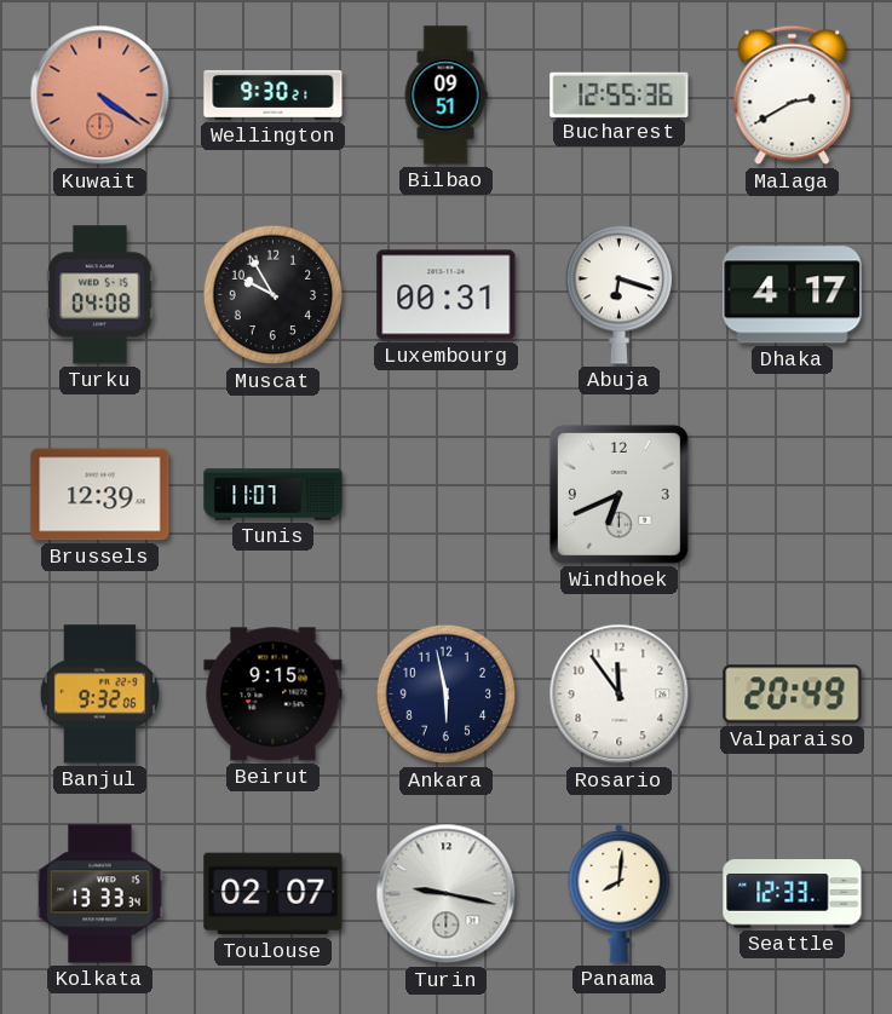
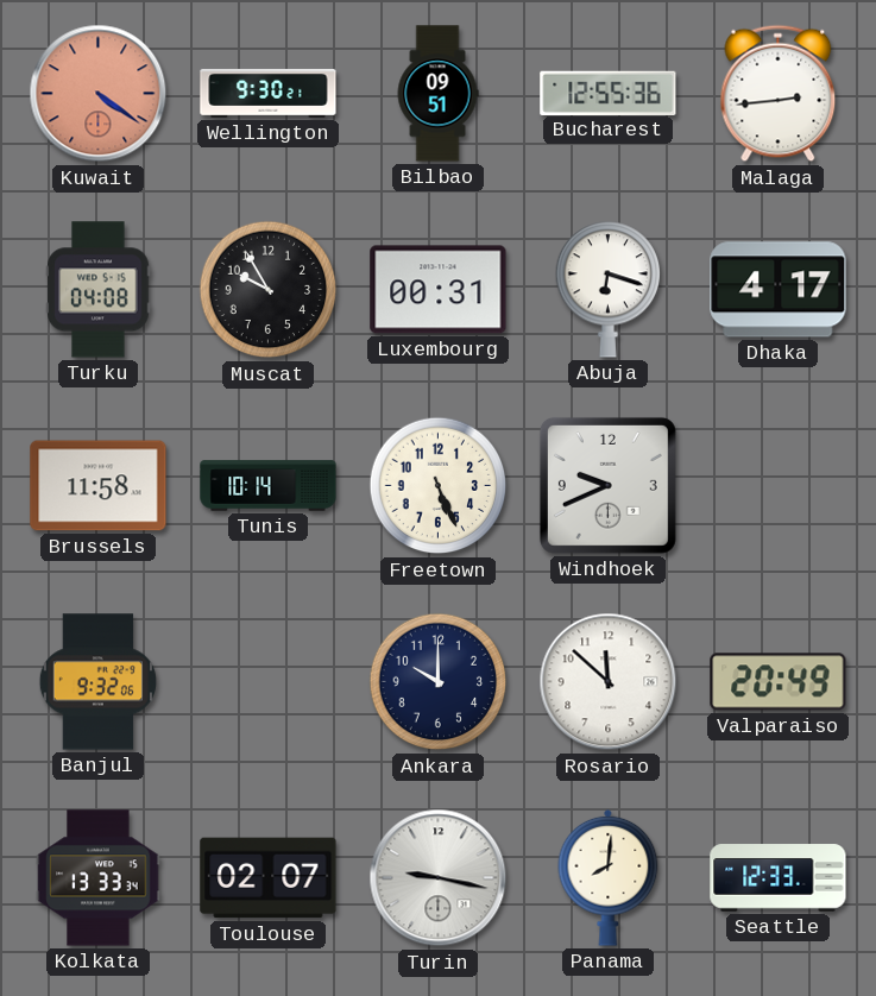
Malaga: 2:40 -> 2:44 (779, 94)
Brussels: 12:39 -> 11:58 (99, 486)
Tunis: 11:07 -> 10:14 (269, 486)
Freetown: none -> 5:26 (439, 486)
Windhoek: 6:41 -> 9:41 (607, 485)
Beirut: 9:15 -> none (274, 695)
Ankara: 5:58 -> 10:00 (439, 682)
Rosario: 11:54 -> 11:52 (609, 682)
